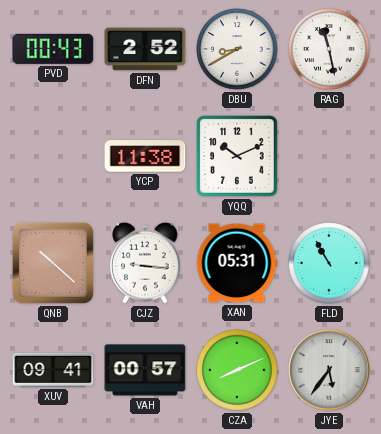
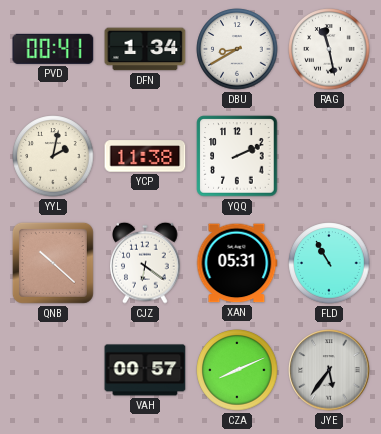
PVD: 00:43 -> 00:41 (53, 49)
DFN: 2:52 -> 1:34 (145, 49)
YYL: none -> 2:02 (53, 156)
YQQ: 10:11 -> 2:11 (237, 156)
CJZ: 9:16 -> 6:21 (145, 263)
XUV: 09:41 -> none (53, 370)
